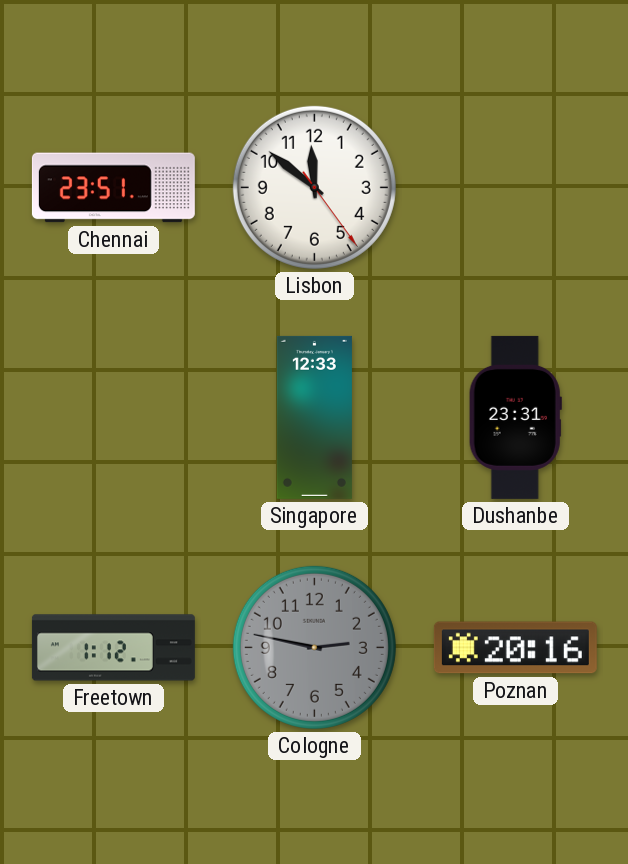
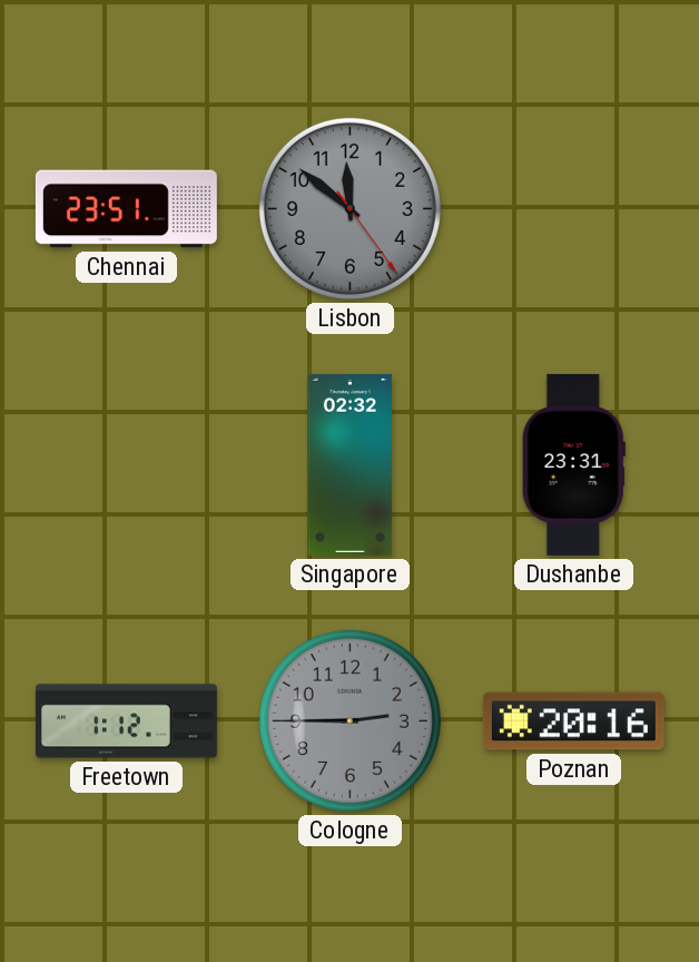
Lisbon dial: white -> grey (349, 208)
Singapore: 12:33 -> 02:32 (349, 464)
Cologne: 2:47 -> 2:45 (349, 720)
